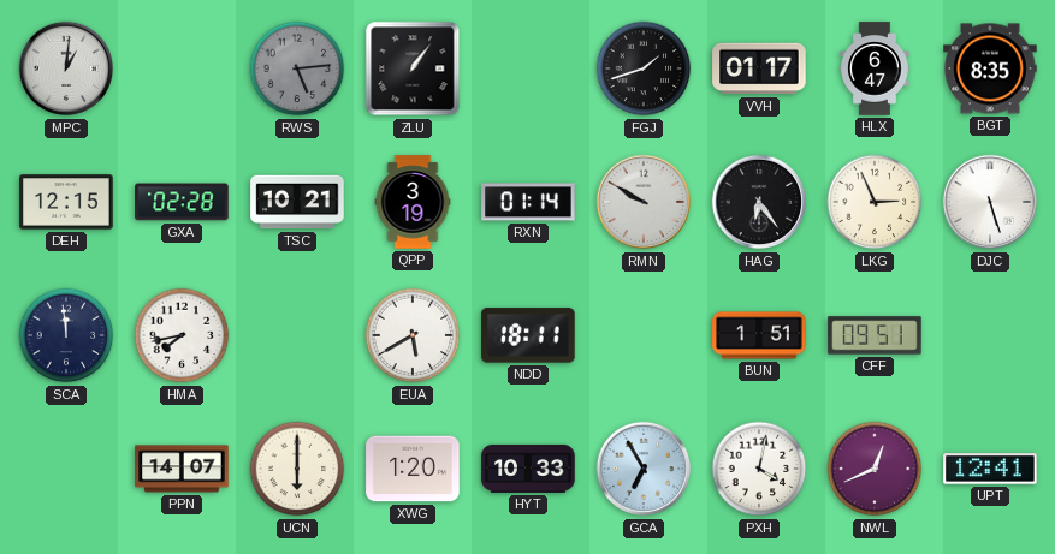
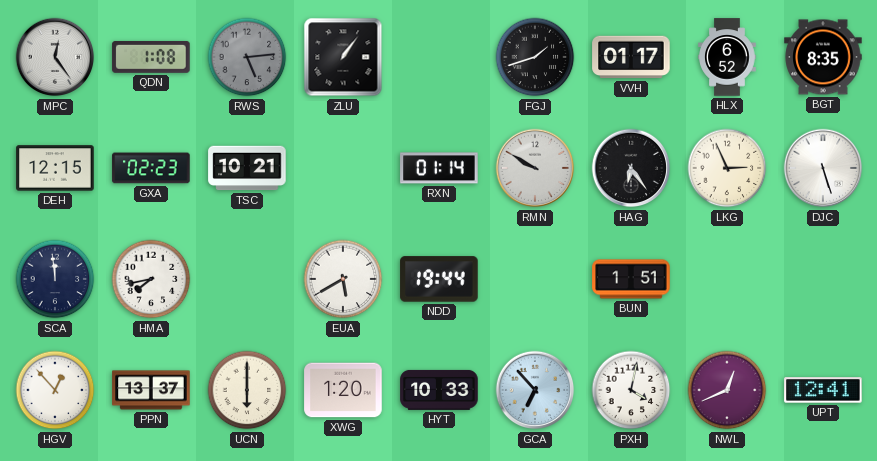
MPC: 1:01 -> 12:24 (55, 57)
QDN: none -> 1:08 (151, 57)
HLX: 6:47 -> 6:52 (727, 57)
GXA: 02:28 -> 02:23 (151, 168)
QPP: 3:19 -> none (413, 202)
NDD: 18:11 -> 19:44 (439, 279)
CFF: 09:51 -> none (875, 335)
HGV: none -> 12:53 (55, 390)
PPN: 14:07 -> 13:37 (151, 390)
GCA: 6:55 -> 6:53 (535, 390)
